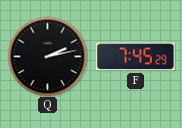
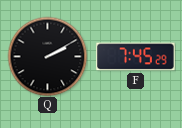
Q: 2:13 -> 2:10 (47, 56)
